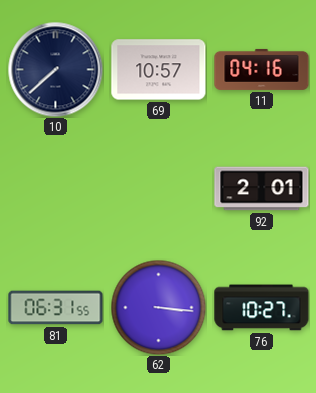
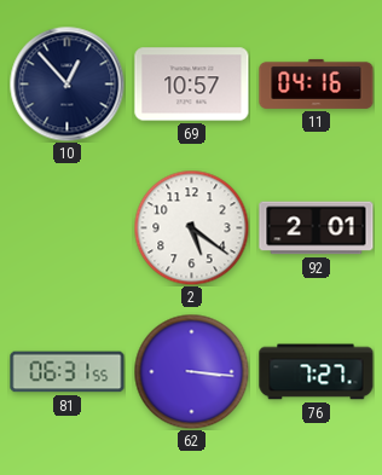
10: 7:38 -> 12:53 (66, 83)
2: none -> 5:21 (191, 227)
76: 10:27 -> 7:27 (317, 372)
